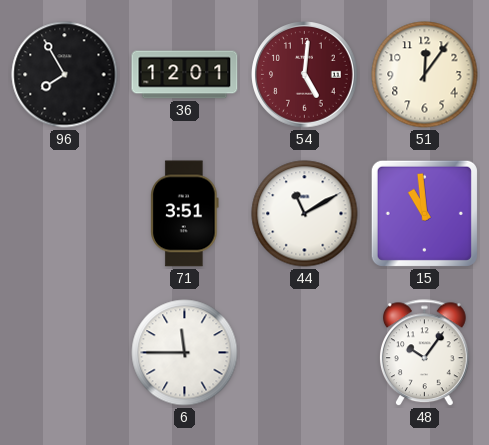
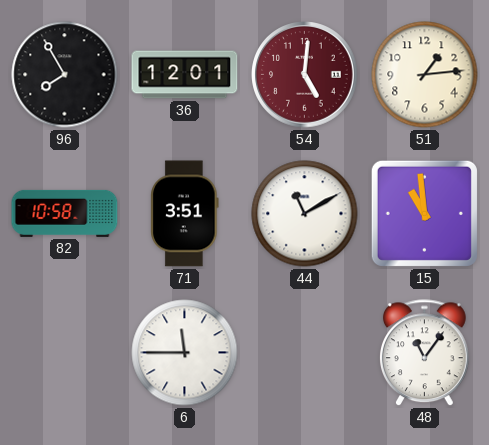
51: 12:06 -> 1:14 (425, 75)
82: none -> 10:58 (65, 213)
48: 10:06 -> 11:06 (424, 353)
